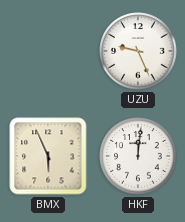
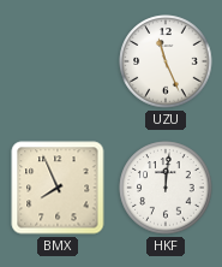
UZU: 9:26 -> 11:26 (166, 61)
BMX: 5:56 -> 7:56 (58, 188)
